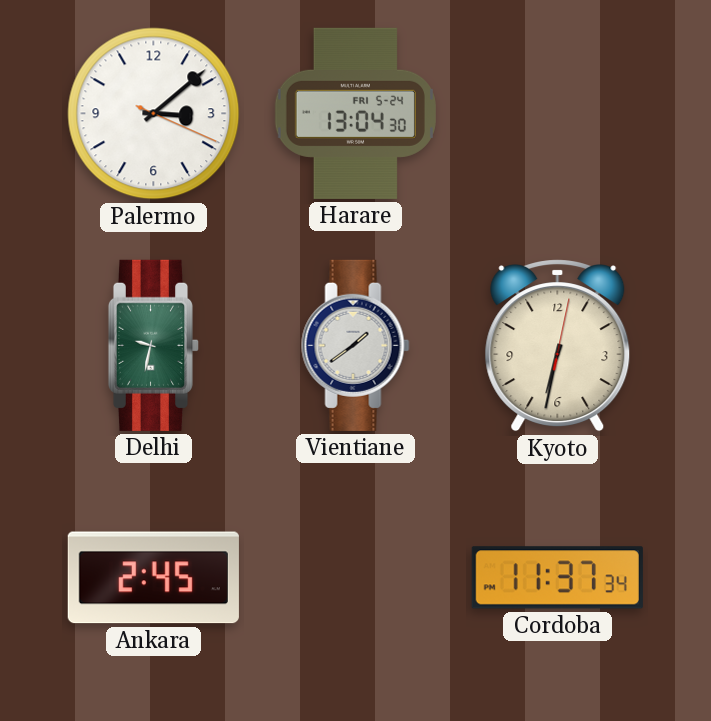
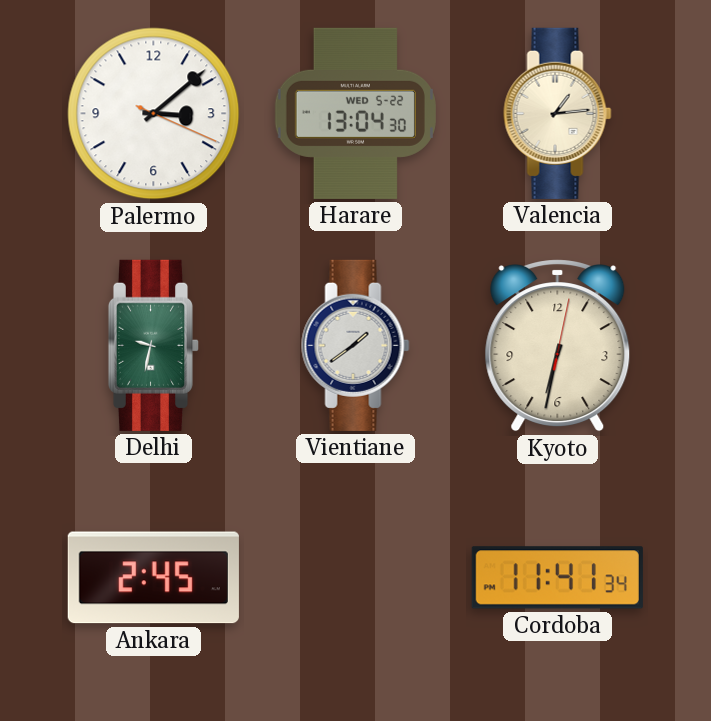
Harare date: FRI 5-24 -> WED 5-22 (355, 113)
Valencia: none -> 1:14 (558, 113)
Cordoba: 11:37 -> 11:41 (557, 578)
